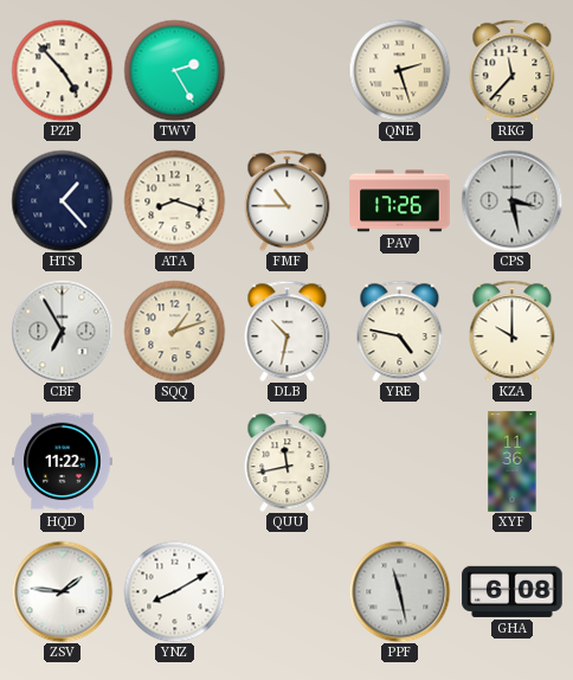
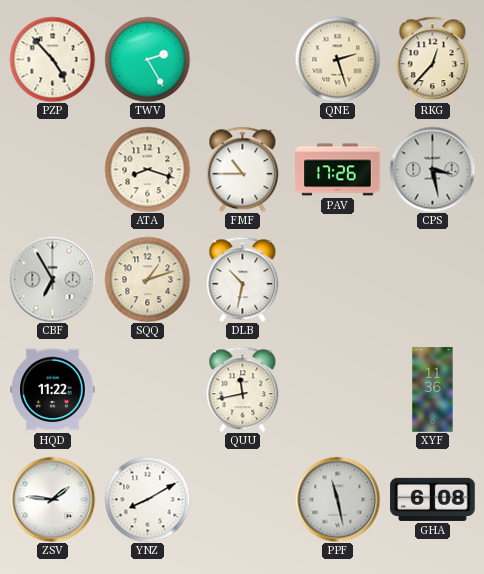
RKG: 11:37 -> 12:37 (433, 59)
HTS: 1:23 -> none (62, 200)
YRE: 4:47 -> none (400, 331)
KZA: 10:00 -> none (513, 331)
